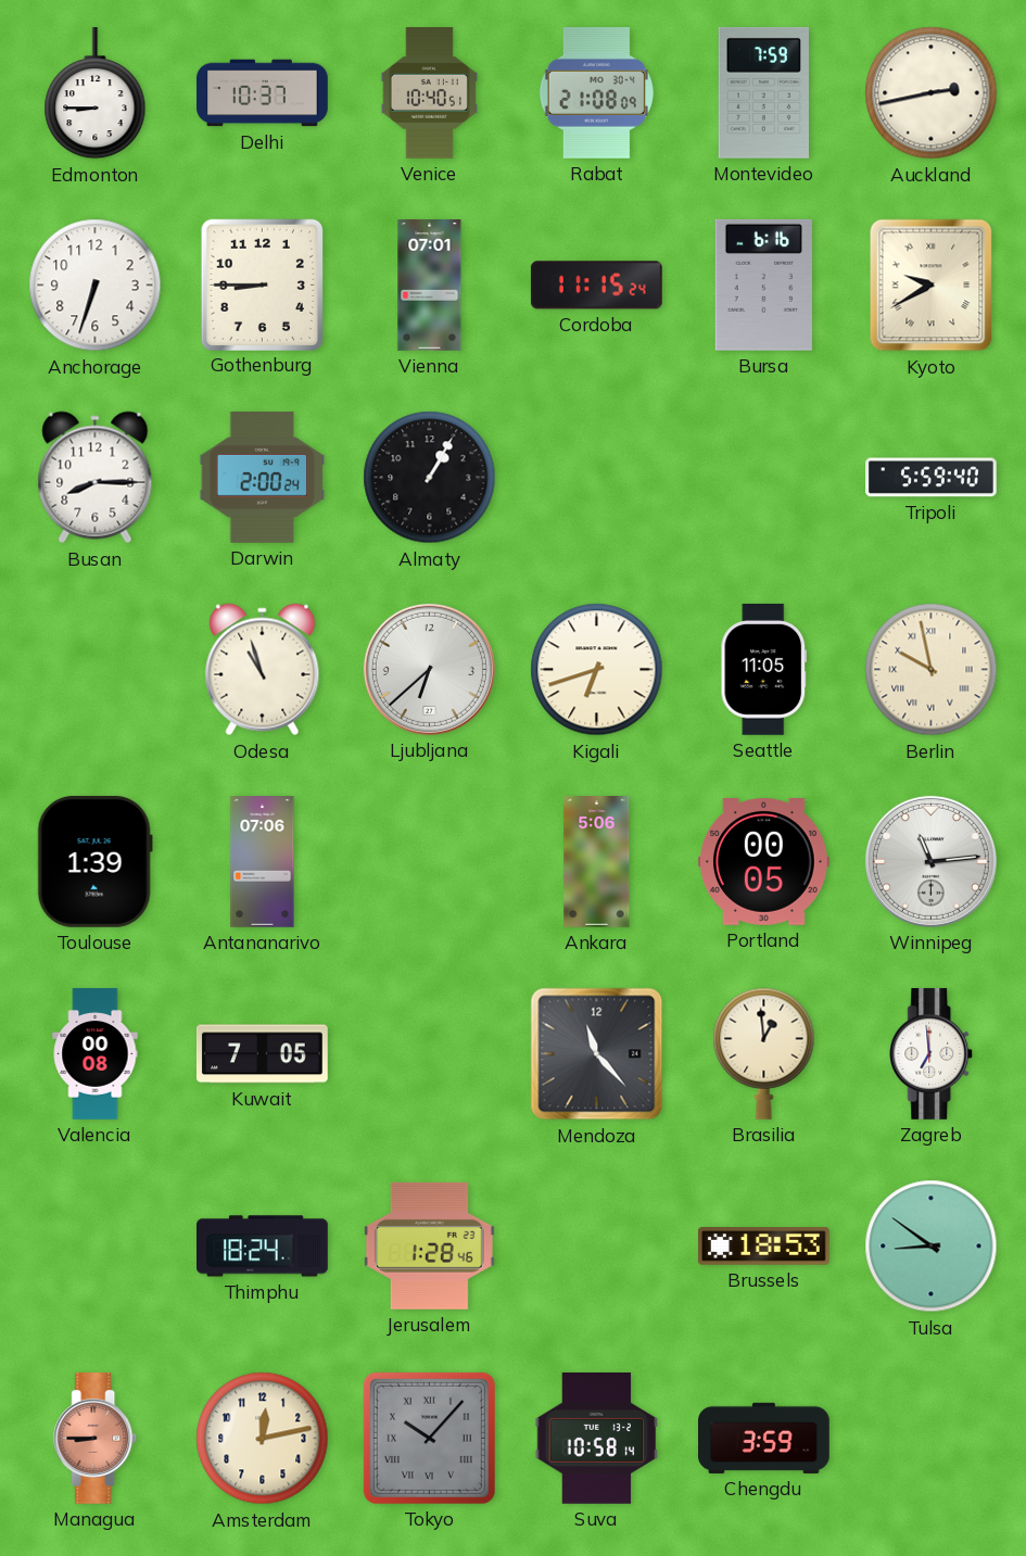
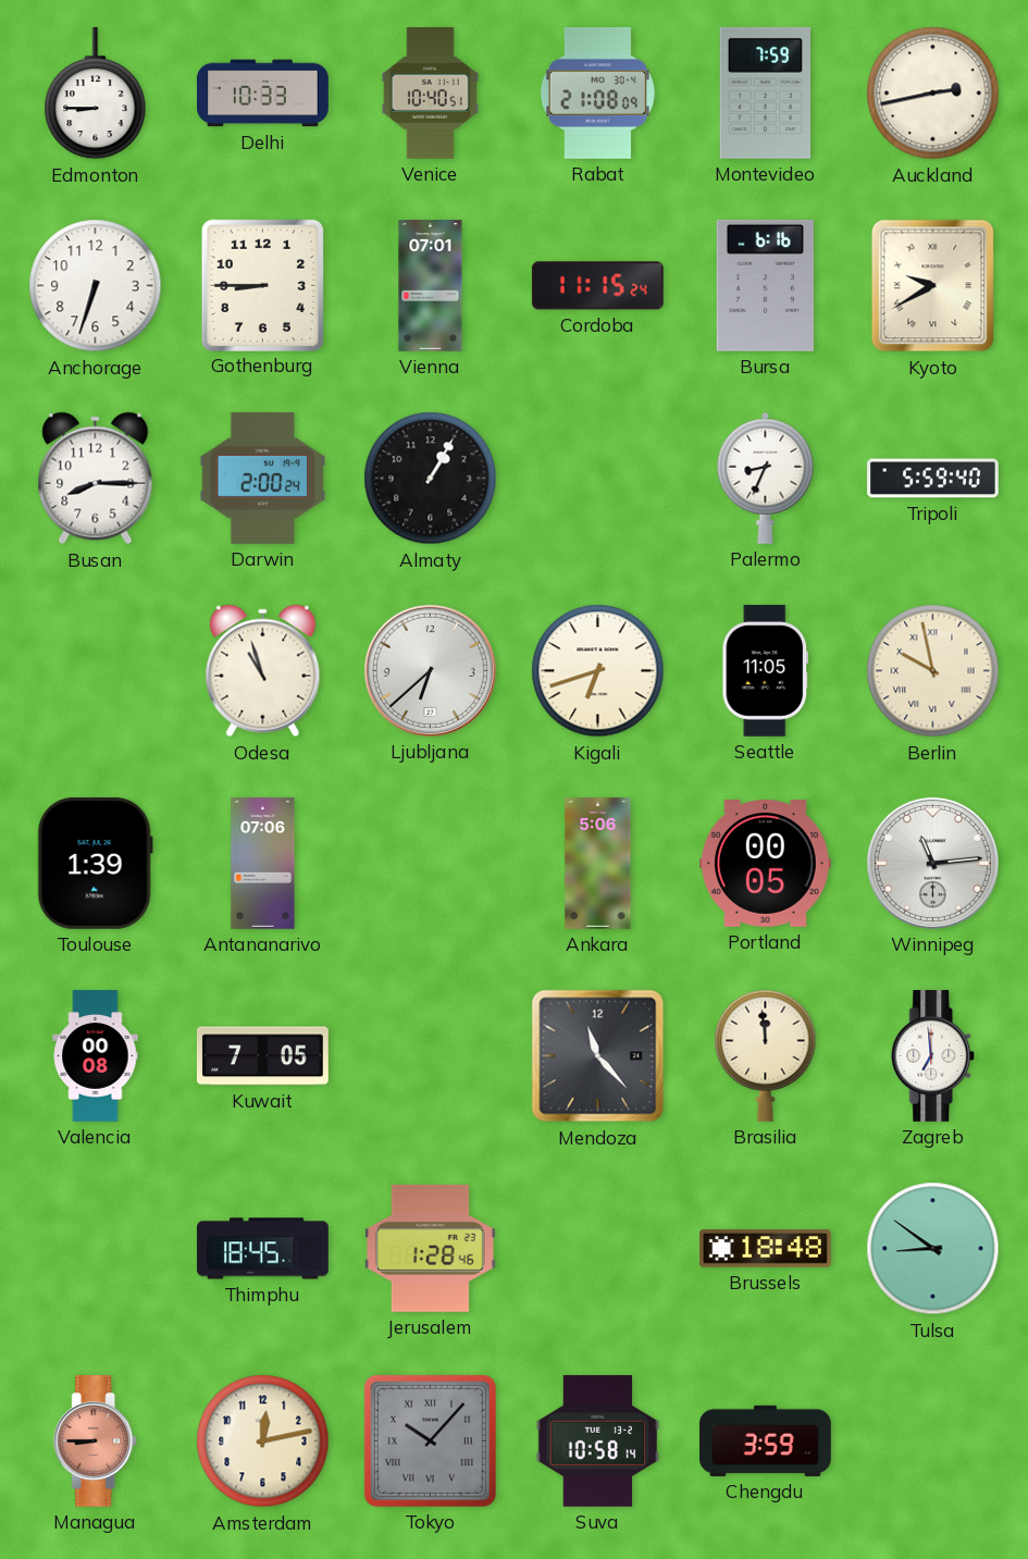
Delhi: 10:37 -> 10:33 (263, 94)
Palermo: none -> 8:34 (766, 478)
Brasilia: 12:59 -> 11:59 (766, 1055)
Thimphu: 18:24 -> 18:45 (263, 1249)
Brussels: 18:53 -> 18:48 (765, 1249)
